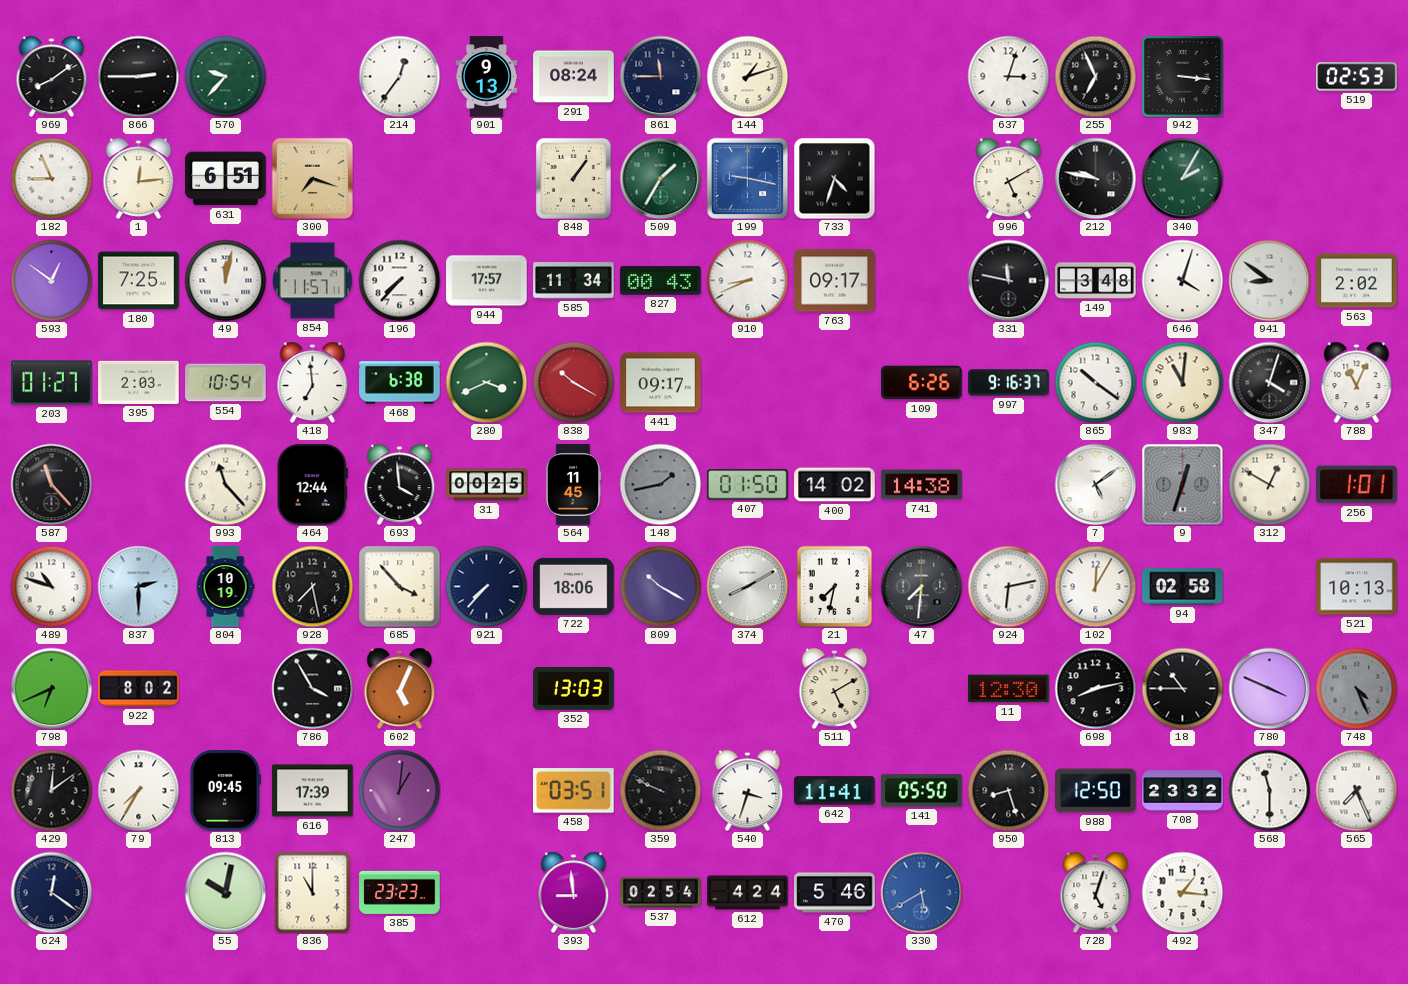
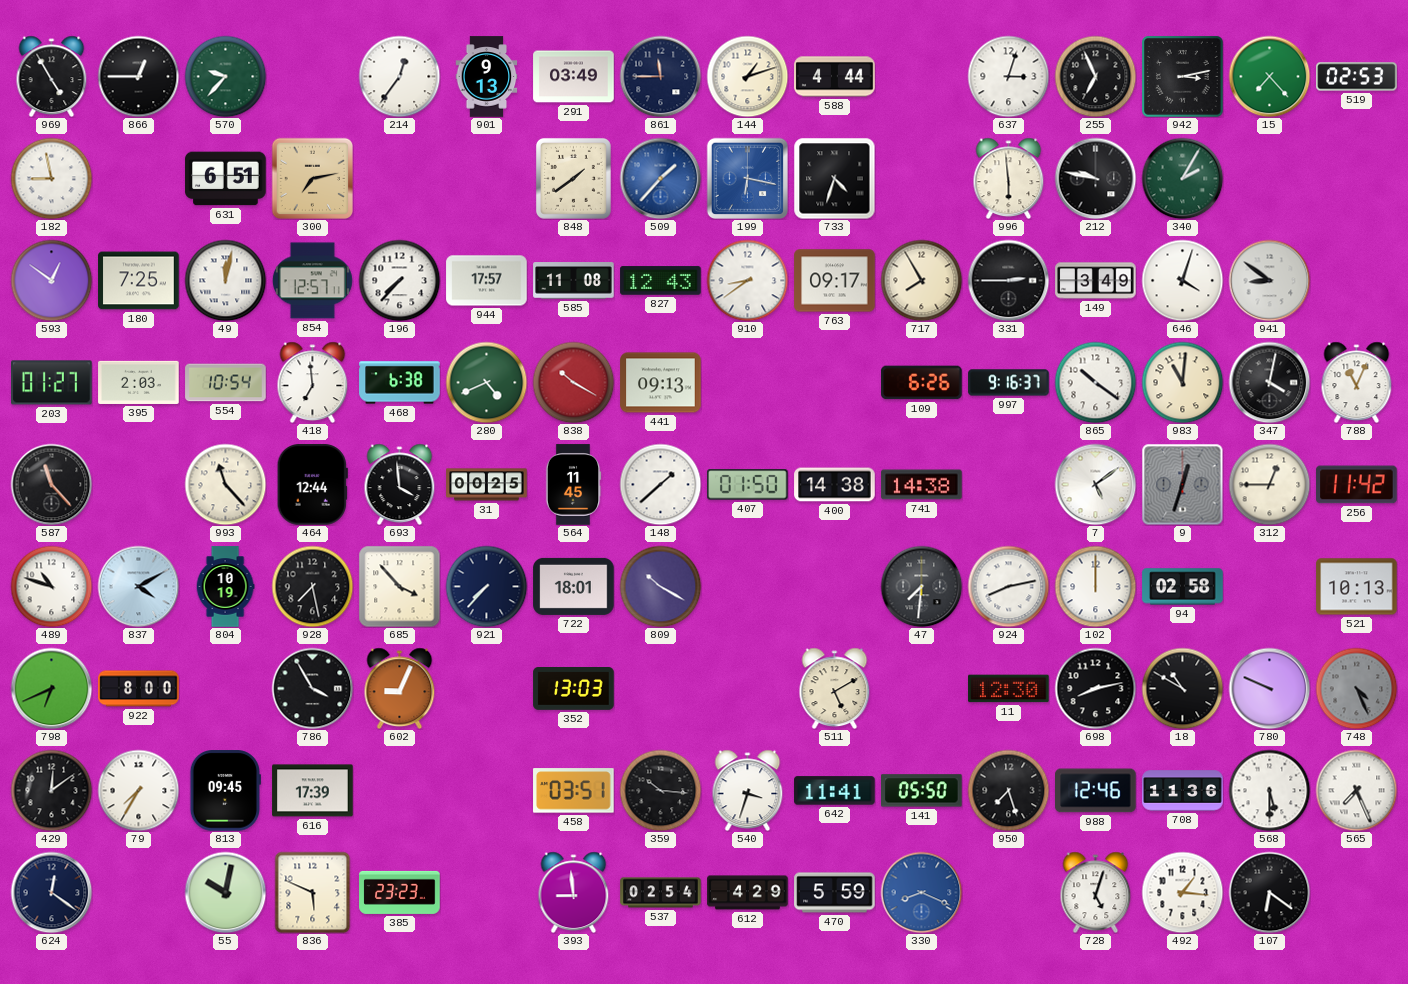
969: 8:09 -> 4:55 (52, 76)
866: 2:45 -> 12:45 (138, 76)
291: 08:24 -> 03:49 (574, 77)
588: none -> 4:44 (835, 77)
942: 3:16 -> 3:13 (1183, 77)
15: none -> 7:23 (1269, 76)
182: 8:56 -> 8:58 (51, 178)
1: 12:14 -> none (139, 178)
300: 7:18 -> 7:13 (312, 178)
848: 1:06 -> 1:39 (573, 178)
509: 1:35 -> 1:37 (660, 178)
509 dial: green -> blue (660, 178)
199: 9:17 -> 6:17 (747, 178)
996: 5:10 -> 5:59 (1009, 178)
854: 11:57 -> 12:57 (312, 281)
585: 11:34 -> 11:08 (574, 281)
827: 00:43 -> 12:43 (661, 281)
910: 8:41 -> 8:39 (747, 280)
717: none -> 7:55 (921, 280)
331: 11:47 -> 2:45 (1008, 280)
149: 3:48 -> 3:49 (1096, 281)
563: 2:02 -> none (1357, 281)
280: 3:41 -> 4:41 (486, 382)
441: 09:17 -> 09:13 (661, 383)
347: 4:03 -> 4:02 (1269, 382)
148: 1:43 -> 1:38 (660, 484)
148 dial: grey -> white (660, 484)
400: 14:02 -> 14:38 (835, 485)
312: 12:50 -> 12:45 (1269, 484)
256: 1:01 -> 11:42 (1357, 485)
837: 2:30 -> 4:10 (138, 586)
722: 18:06 -> 18:01 (574, 586)
374: 8:10 -> none (747, 586)
21: 7:32 -> none (835, 586)
924: 6:13 -> 8:13 (1008, 586)
102: 12:05 -> 12:00 (1095, 586)
922: 8:02 -> 8:00 (139, 689)
602: 5:04 -> 9:04 (400, 688)
18: 10:45 -> 10:50 (1182, 688)
780: 3:49 -> 9:49 (1269, 688)
247: 1:01 -> none (399, 790)
359: 9:49 -> 10:16 (660, 790)
950: 8:27 -> 7:27 (1008, 790)
988: 12:50 -> 12:46 (1096, 791)
708: 23:32 -> 11:36 (1183, 791)
568: 11:30 -> 5:30 (1269, 790)
836: 11:00 -> 5:49 (313, 892)
612: 4:24 -> 4:29 (748, 893)
470: 5:46 -> 5:59 (835, 893)
330: 5:40 -> 8:19 (921, 892)
107: none -> 6:21 (1269, 892)
